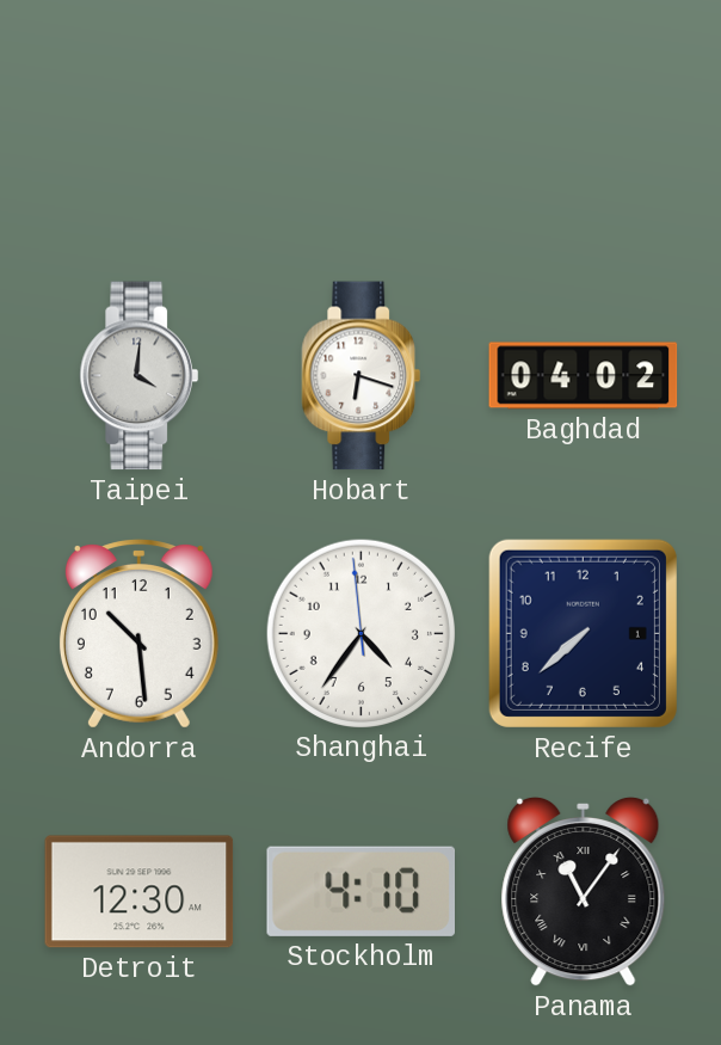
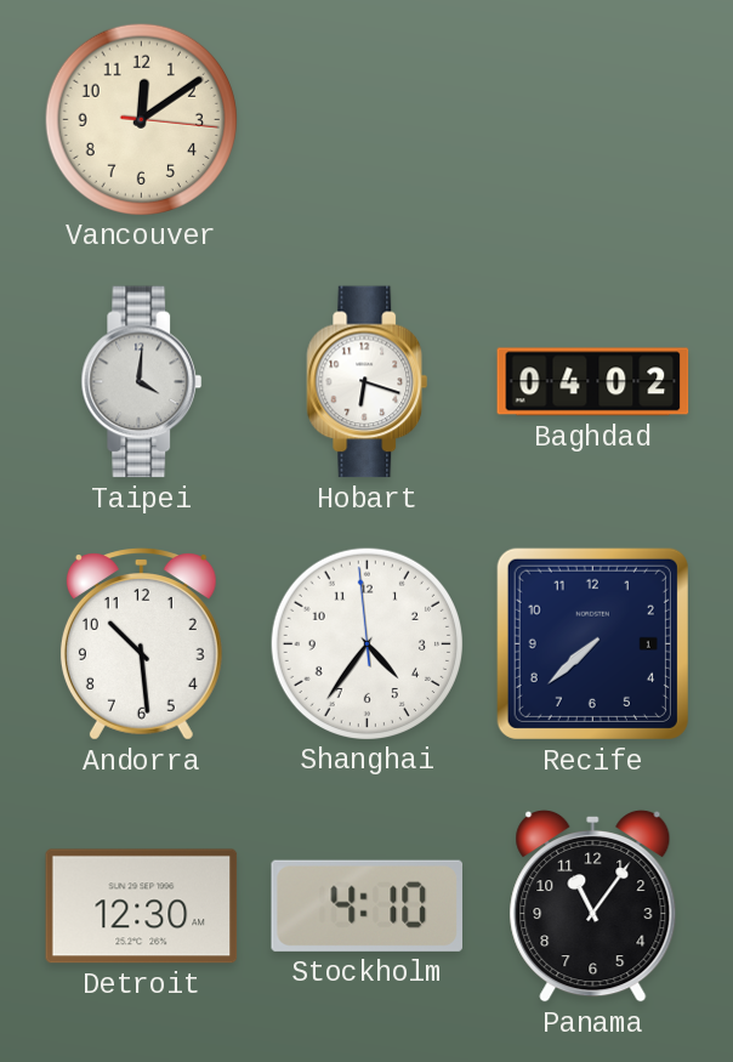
Vancouver: none -> 12:09 (141, 119)
Panama numerals: Roman -> Arabic (593, 905)
